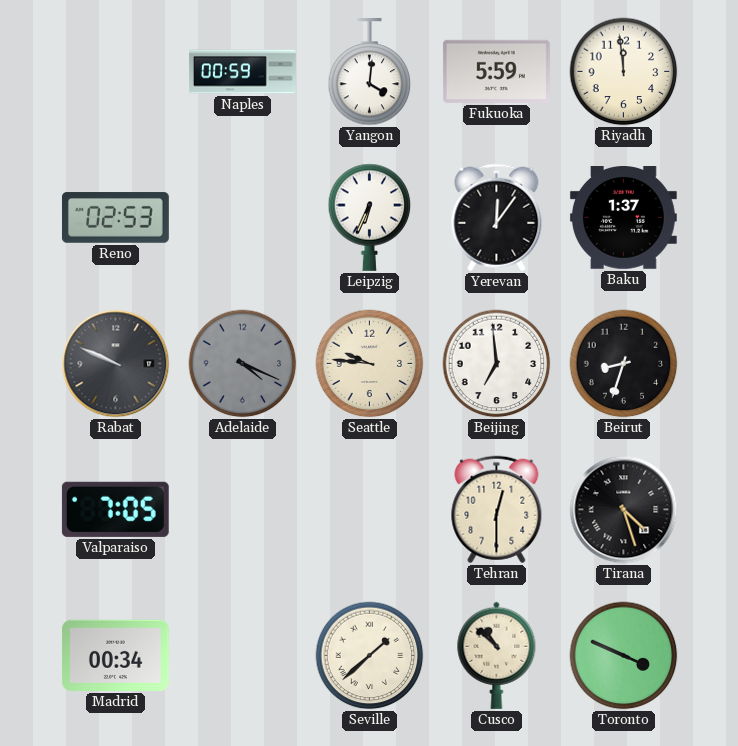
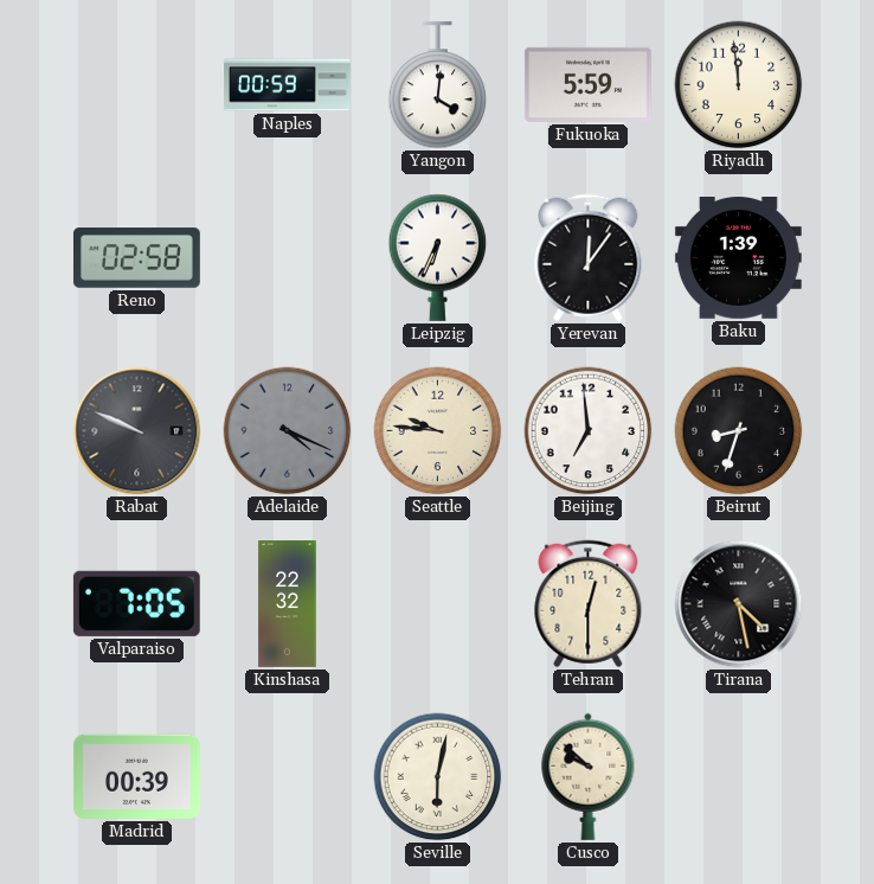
Reno: 02:53 -> 02:58 (136, 258)
Baku: 1:37 -> 1:39 (738, 258)
Kinshasa: none -> 22:32 (288, 604)
Tirana: 4:27 -> 4:28 (739, 604)
Madrid: 00:34 -> 00:39 (136, 776)
Seville: 1:38 -> 6:02 (438, 777)
Cusco: 10:52 -> 9:52 (589, 776)
Toronto: 3:49 -> none (624, 656)
